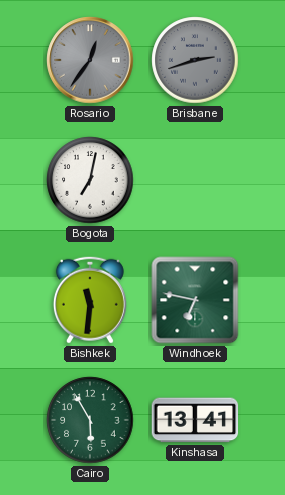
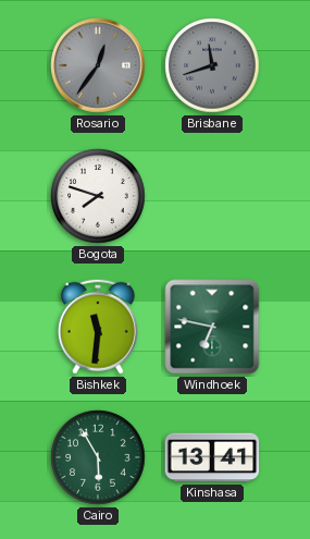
Brisbane: 2:42 -> 11:42 (212, 65)
Bogota: 7:02 -> 7:48 (98, 196)
